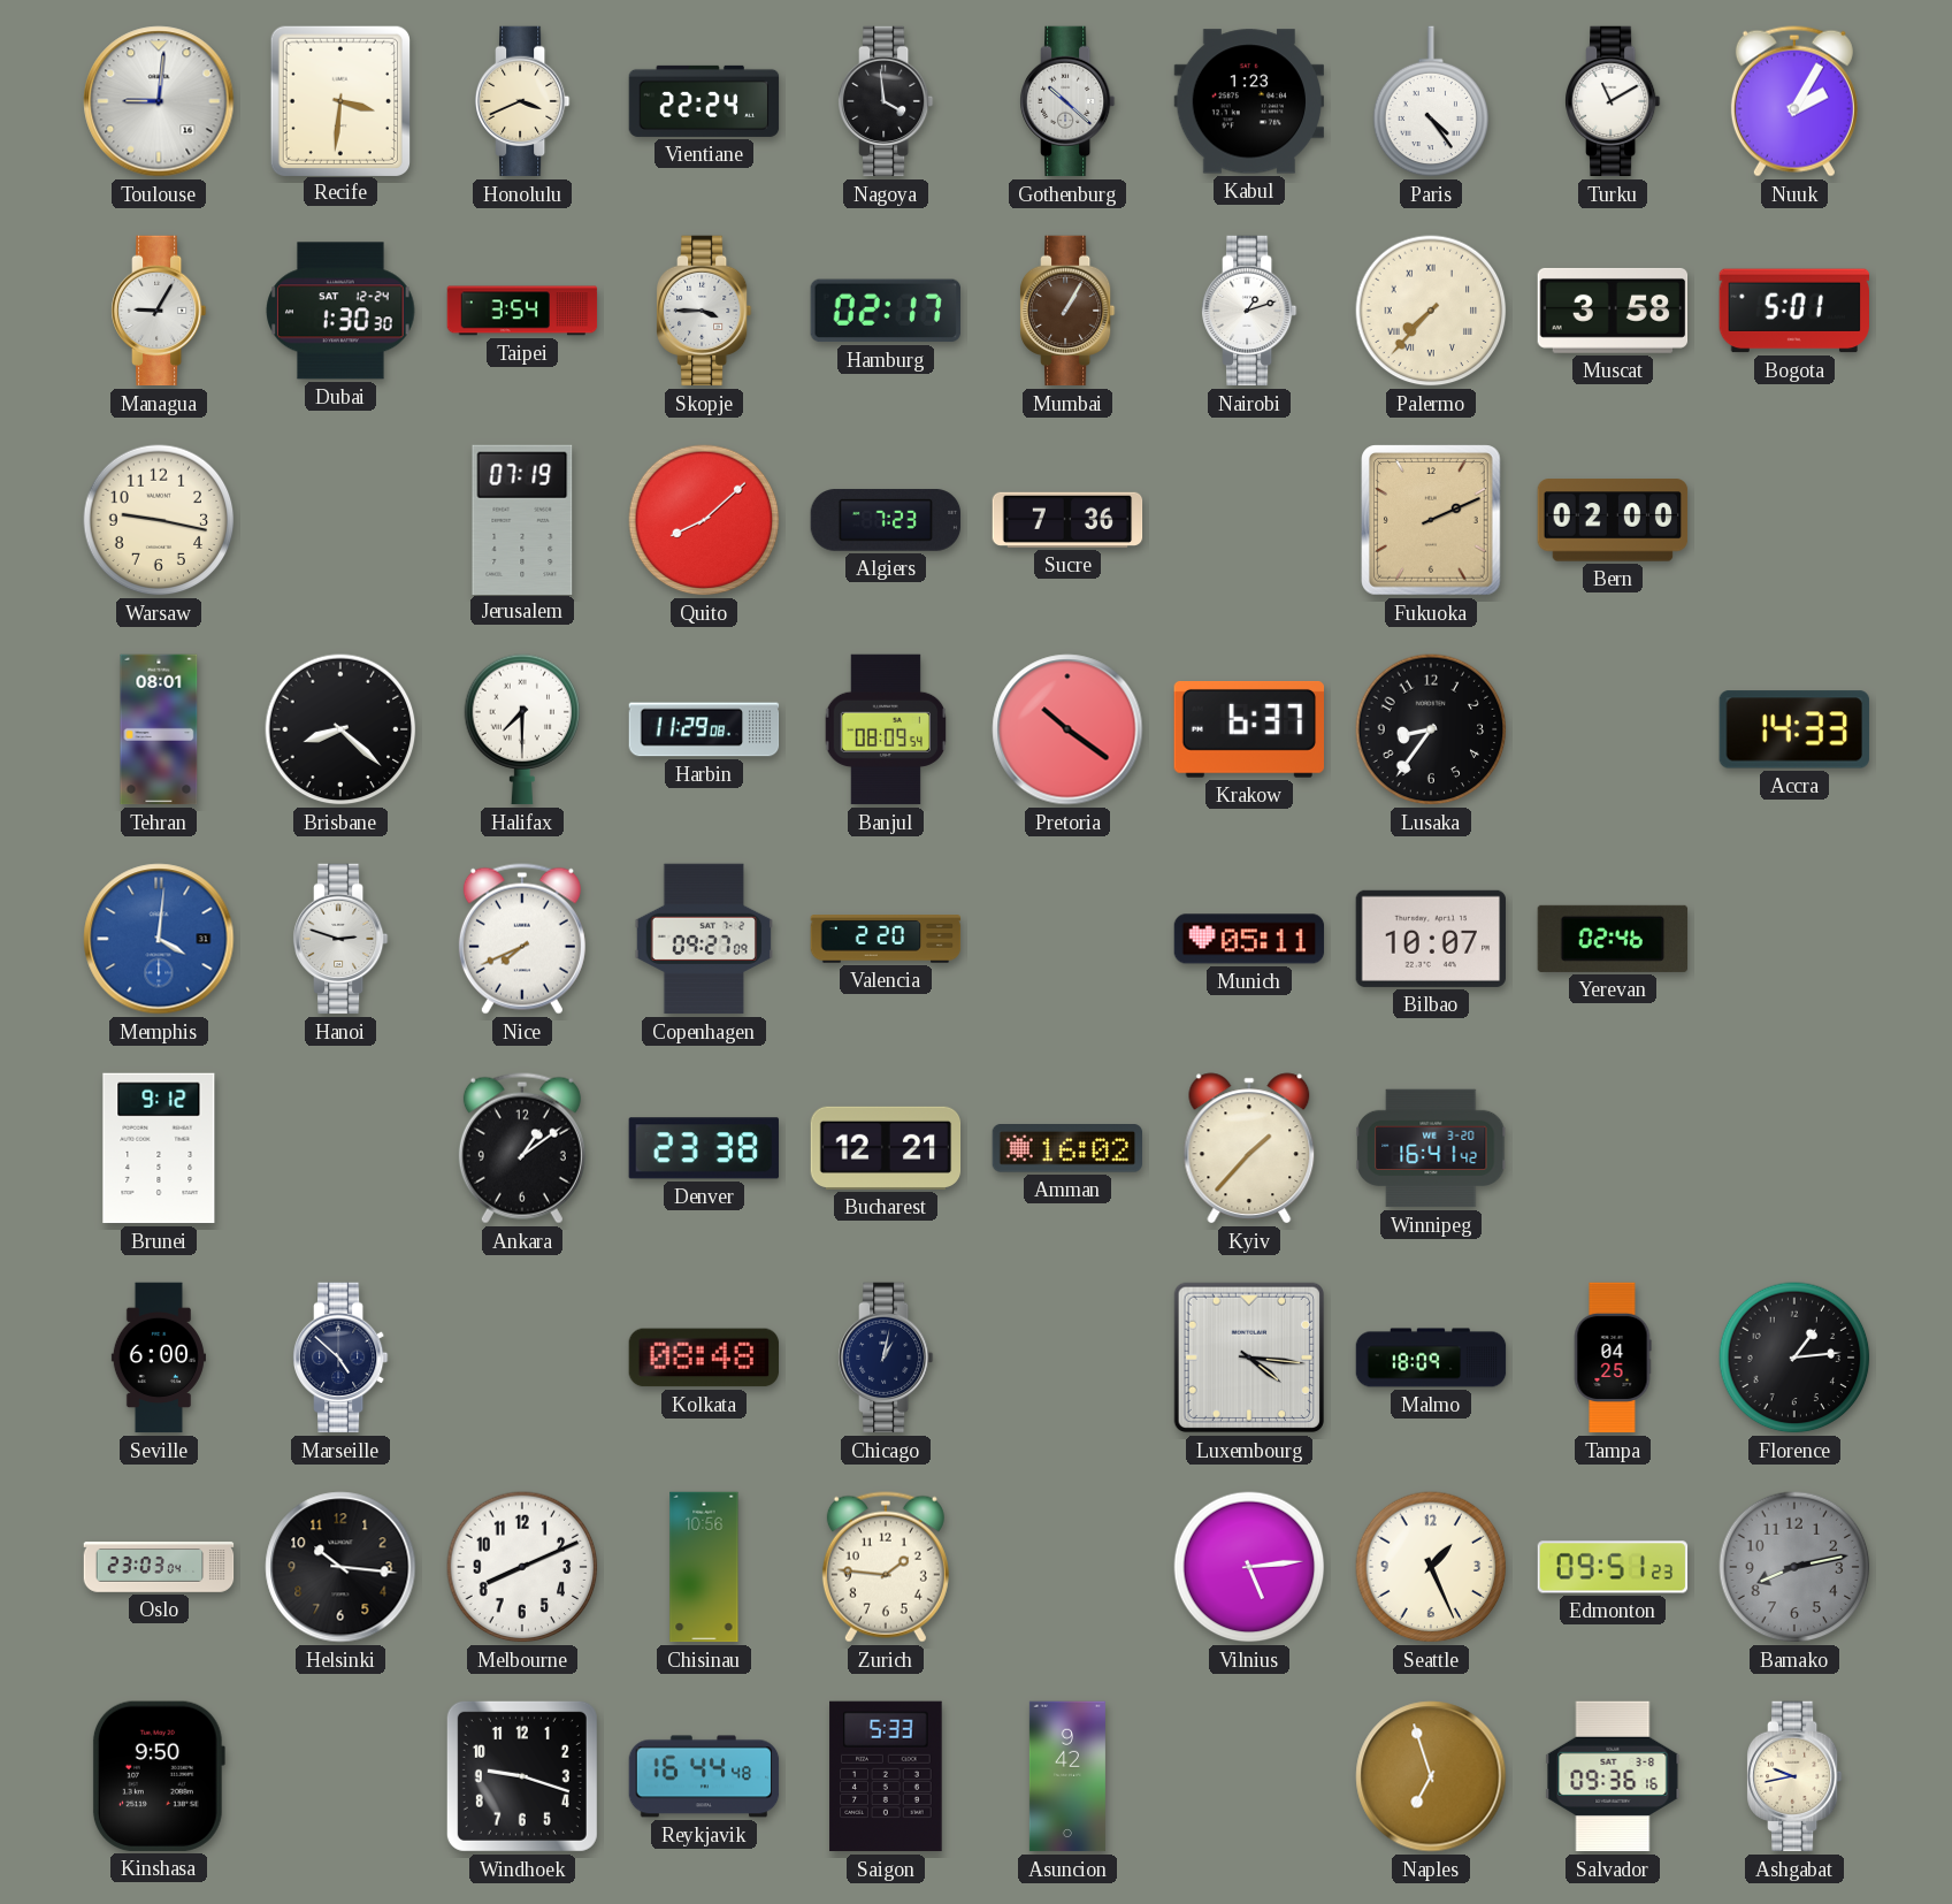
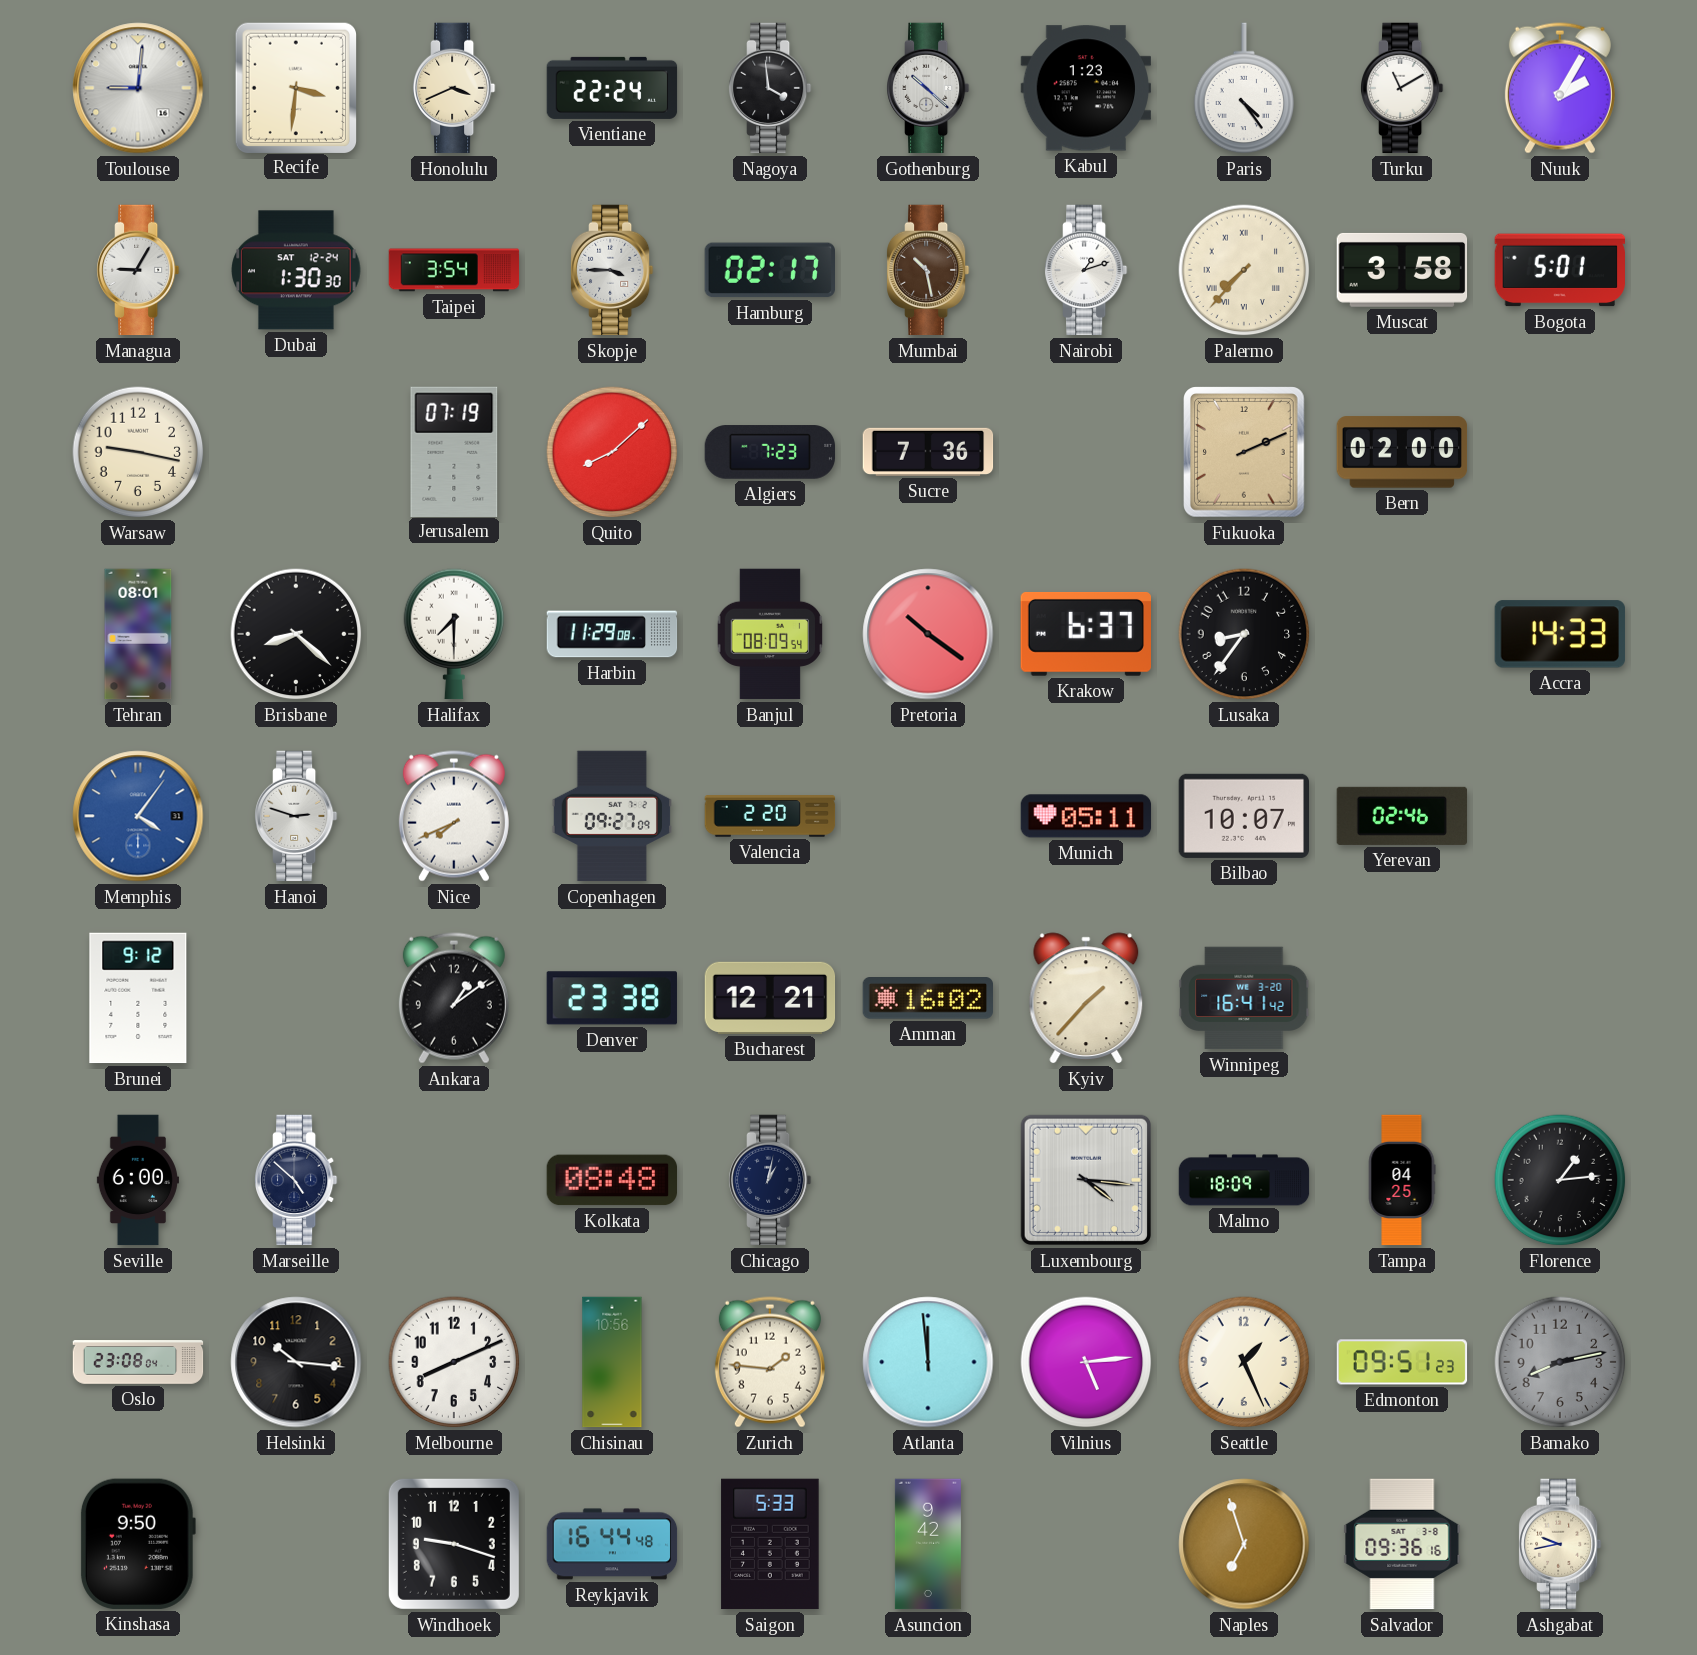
Mumbai: 1:05 -> 10:28 (929, 270)
Memphis: 4:01 -> 4:06 (138, 816)
Oslo: 23:03 -> 23:08 (138, 1362)
Atlanta: none -> 11:59 (928, 1362)
